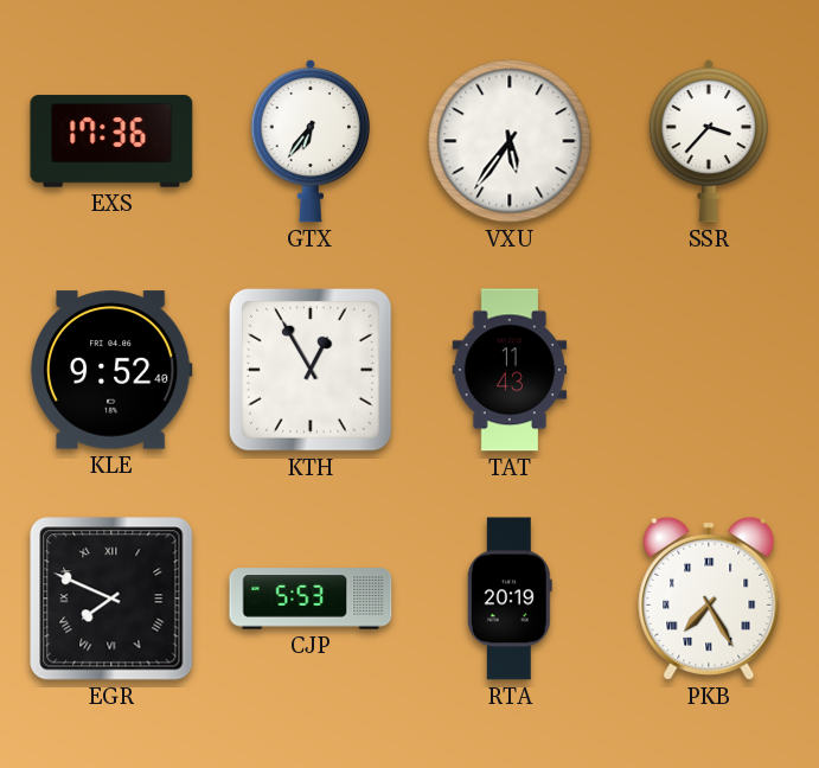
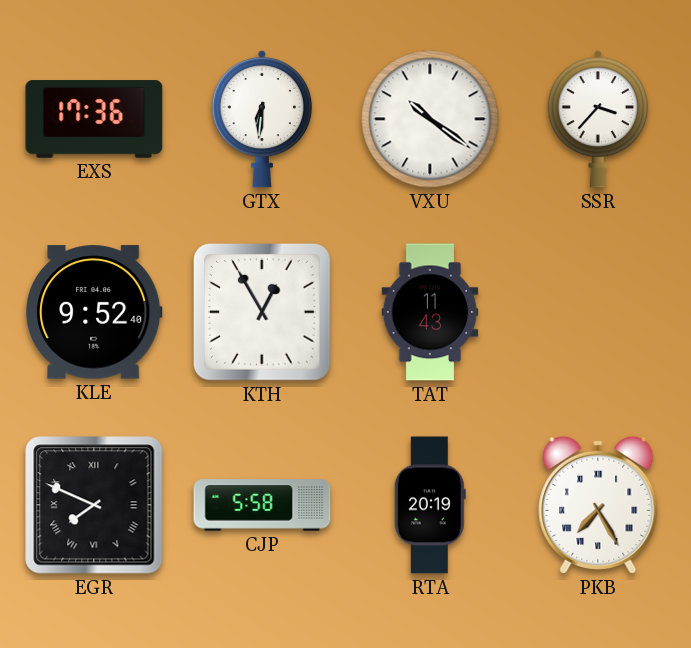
GTX: 6:36 -> 6:31 (262, 119)
VXU: 5:36 -> 10:21 (430, 119)
CJP: 5:53 -> 5:58 (262, 505)
